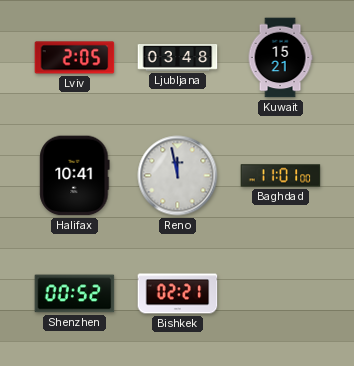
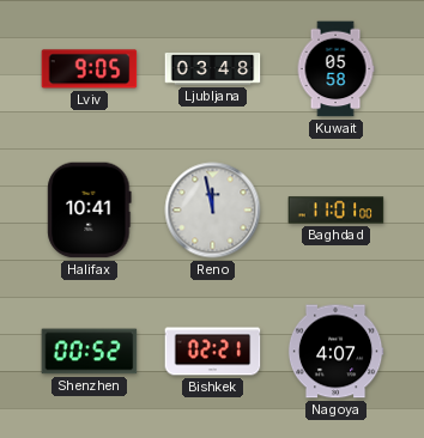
Lviv: 2:05 -> 9:05 (90, 69)
Kuwait: 15:21 -> 05:58 (335, 69)
Nagoya: none -> 4:07 (335, 352)
